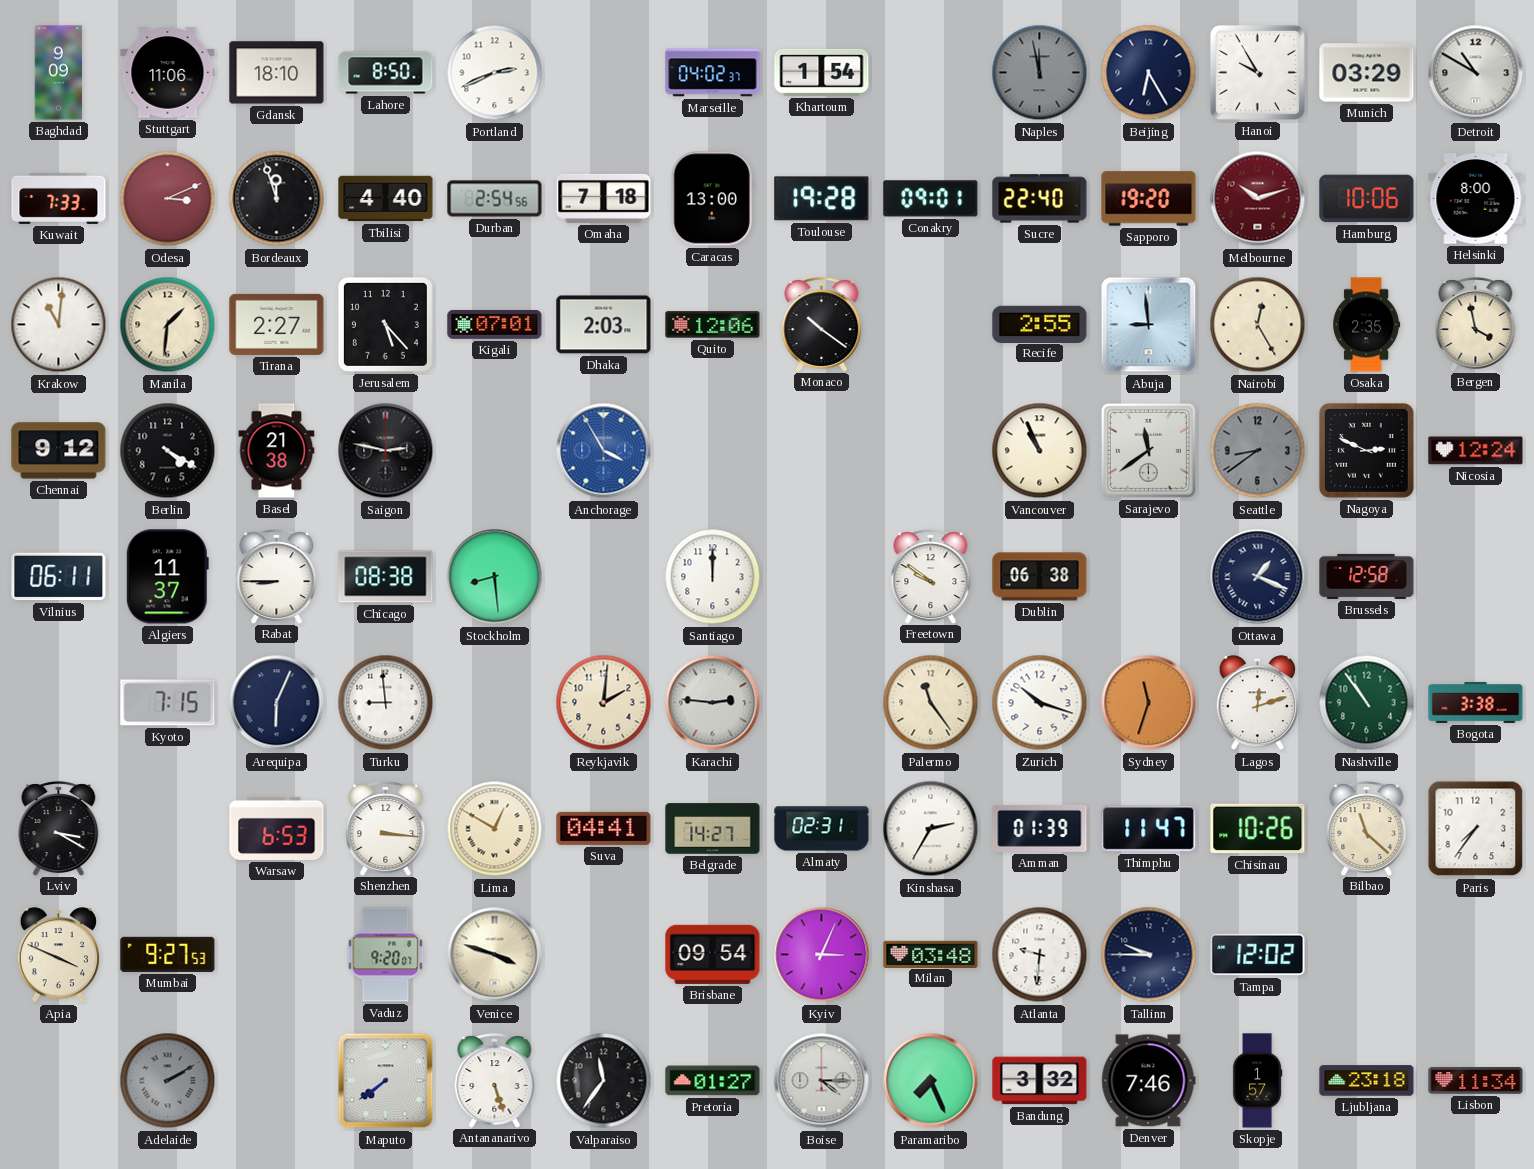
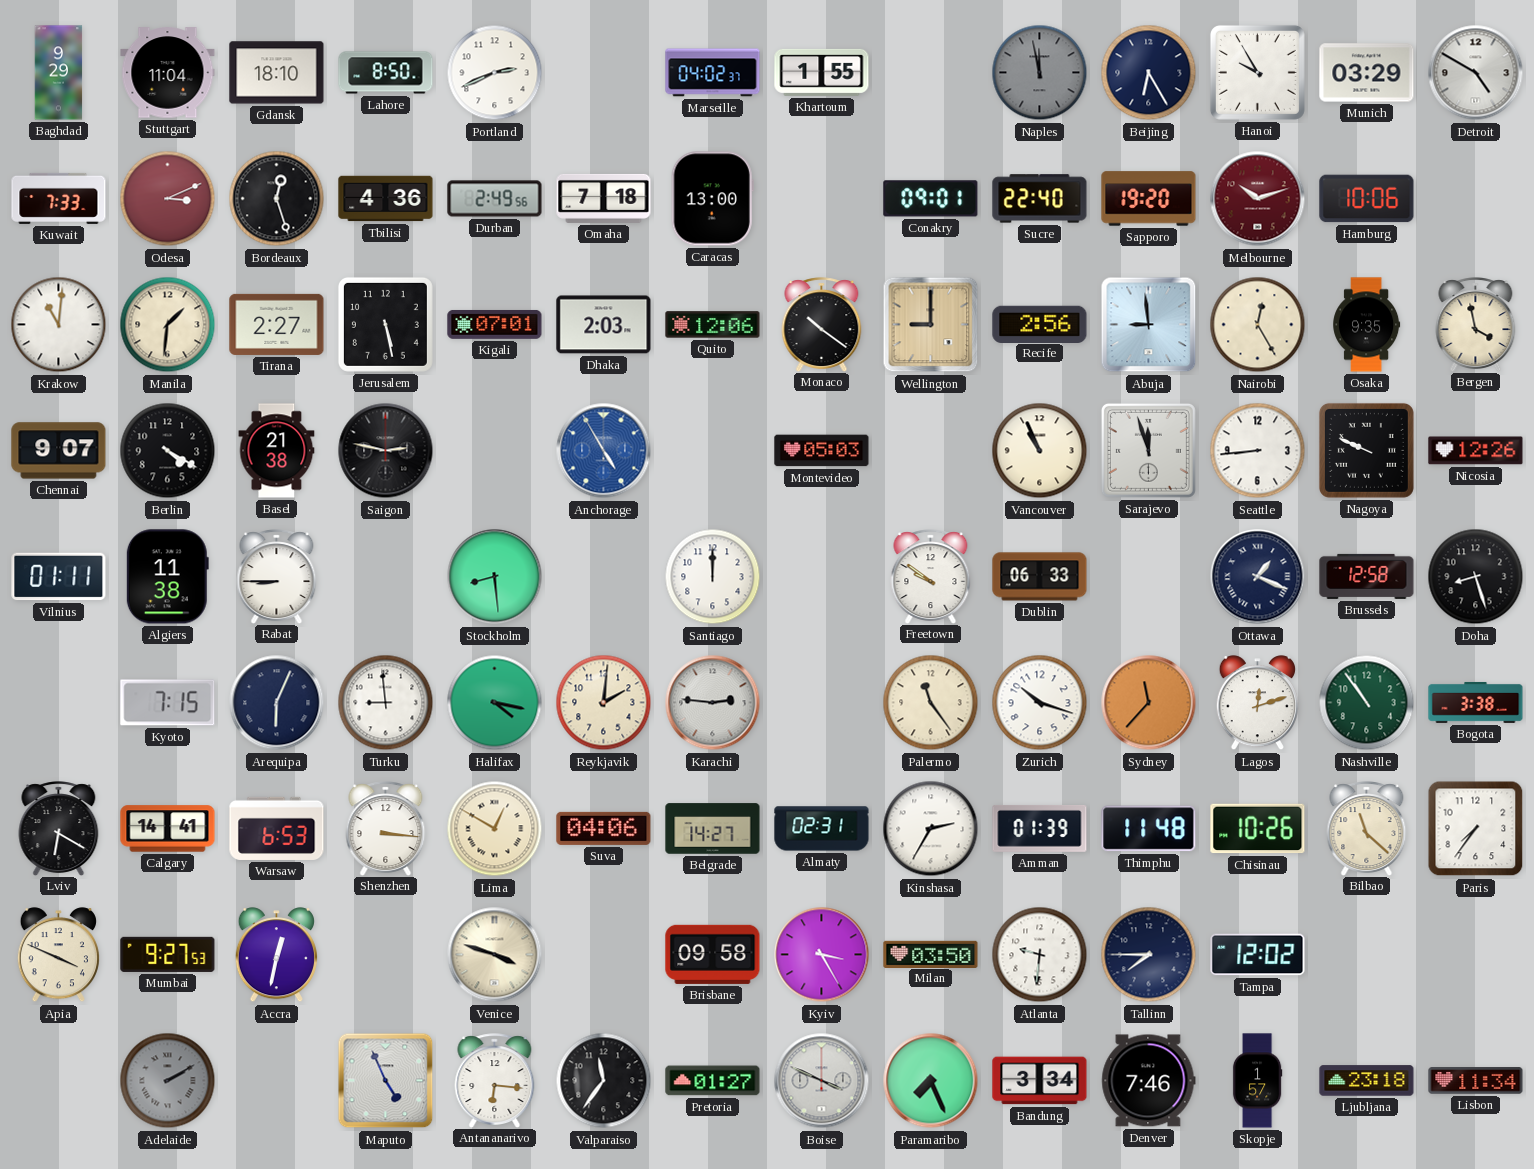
Baghdad: 9:09 -> 9:29 (59, 73)
Stuttgart: 11:06 -> 11:04 (168, 73)
Khartoum: 1:54 -> 1:55 (822, 72)
Detroit: 10:50 -> 4:50 (1476, 73)
Bordeaux: 11:57 -> 12:27 (277, 199)
Tbilisi: 4:40 -> 4:36 (386, 199)
Durban: 2:54 -> 2:49 (495, 199)
Toulouse: 19:28 -> none (822, 199)
Helsinki: 8:00 -> none (1476, 199)
Jerusalem: 5:23 -> 5:28 (385, 324)
Wellington: none -> 9:00 (931, 325)
Recife: 2:55 -> 2:56 (1040, 324)
Osaka: 2:35 -> 9:35 (1367, 325)
Chennai: 9:12 -> 9:07 (59, 451)
Anchorage: 3:55 -> 4:55 (604, 451)
Montevideo: none -> 05:03 (822, 451)
Sarajevo: 11:39 -> 11:57 (1148, 450)
Seattle: 8:39 -> 8:44 (1258, 451)
Seattle dial: grey -> white (1258, 451)
Nagoya: 2:49 -> 9:49 (1366, 450)
Nicosia: 12:24 -> 12:26 (1476, 451)
Vilnius: 06:11 -> 01:11 (59, 577)
Algiers: 11:37 -> 11:38 (167, 577)
Chicago: 08:38 -> none (386, 577)
Dublin: 06:38 -> 06:33 (1040, 577)
Doha: none -> 8:27 (1476, 577)
Halifax: none -> 4:17 (495, 703)
Sydney: 11:33 -> 11:37 (1149, 703)
Lviv: 3:20 -> 6:20 (59, 828)
Calgary: none -> 14:41 (168, 829)
Suva: 04:41 -> 04:06 (604, 828)
Thimphu: 11:47 -> 11:48 (1149, 829)
Accra: none -> 12:32 (276, 955)
Vaduz: 9:20 -> none (386, 955)
Brisbane: 09:54 -> 09:58 (713, 954)
Kyiv: 3:04 -> 3:25 (822, 955)
Milan: 03:48 -> 03:50 (931, 954)
Tallinn: 9:45 -> 7:45 (1149, 955)
Maputo: 7:39 -> 4:56 (386, 1081)
Antananarivo: 5:27 -> 6:16 (495, 1080)
Boise: 4:15 -> 3:49 (822, 1081)
Bandung: 3:32 -> 3:34 (1040, 1081)
